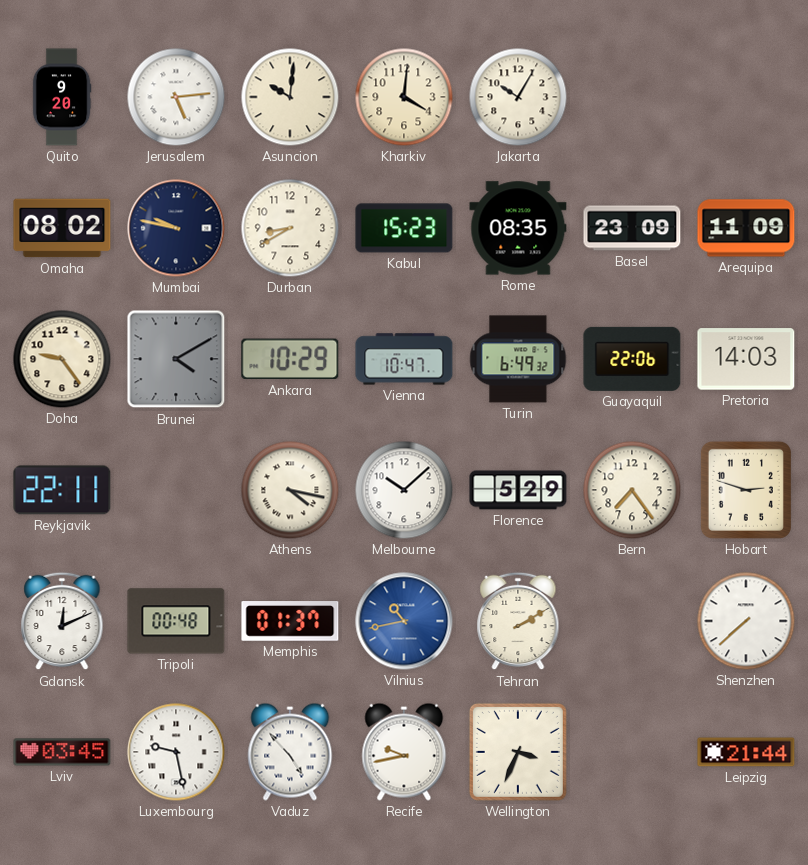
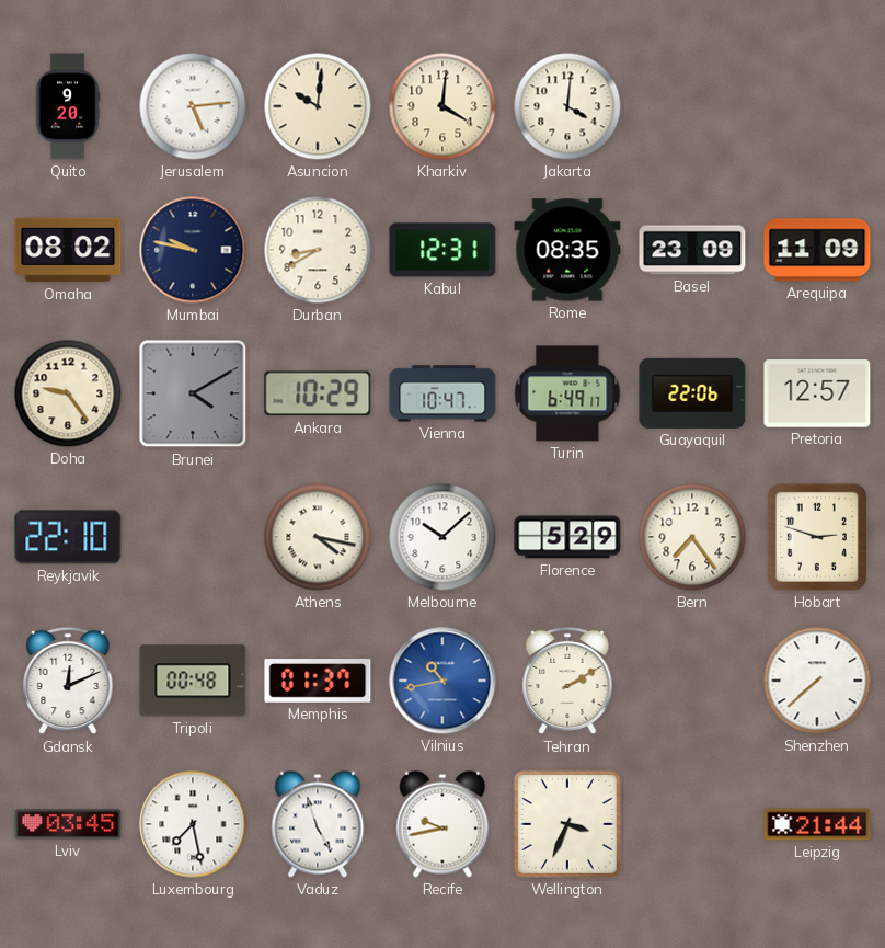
Jakarta: 10:05 -> 4:01 (567, 106)
Kabul: 15:23 -> 12:31 (442, 250)
Turin: 6:49:32 -> 6:49:17 (567, 393)
Pretoria: 14:03 -> 12:57 (817, 393)
Reykjavik: 22:11 -> 22:10 (68, 537)
Luxembourg: 9:28 -> 7:28 (193, 824)
Vaduz: 4:53 -> 4:57 (318, 824)
